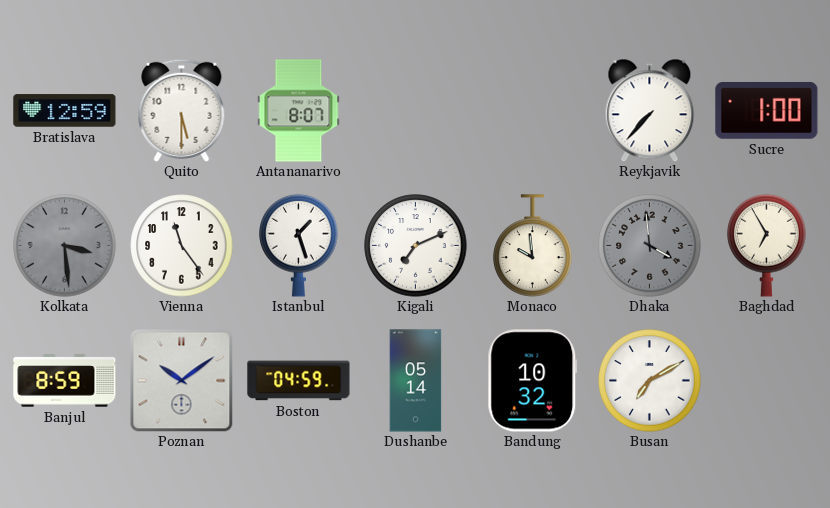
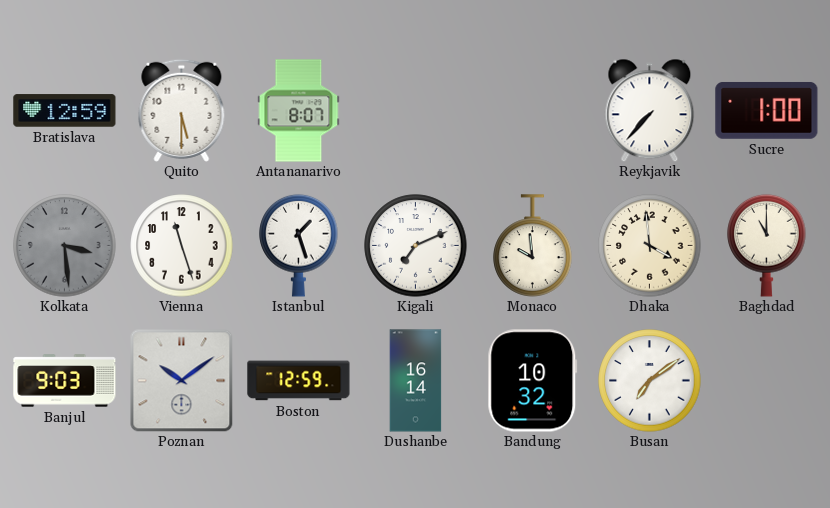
Vienna: 11:24 -> 11:27 (182, 246)
Dhaka dial: grey -> cream (650, 246)
Baghdad: 6:55 -> 11:00 (767, 245)
Banjul: 8:59 -> 9:03 (65, 381)
Boston: 04:59 -> 12:59 (299, 381)
Dushanbe: 05:14 -> 16:14 (416, 381)
Busan: 7:10 -> 7:09 (650, 381)
